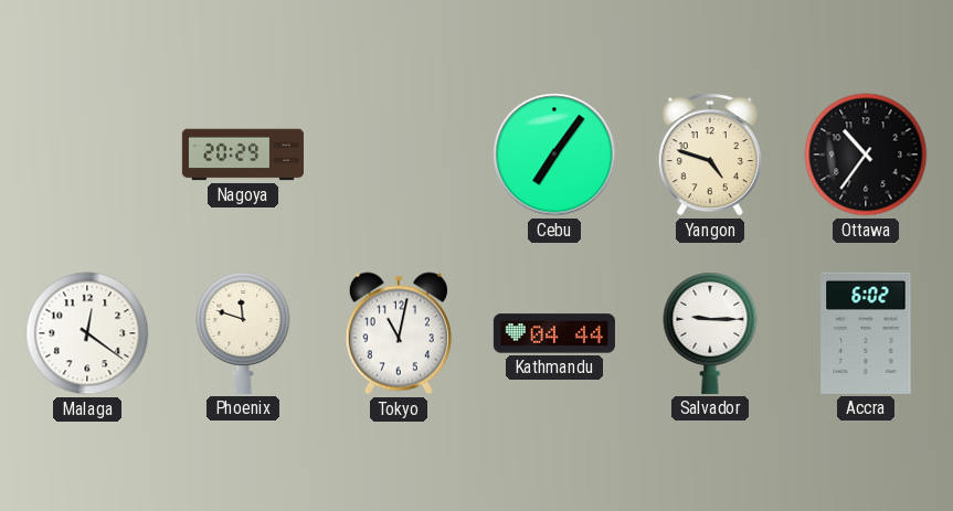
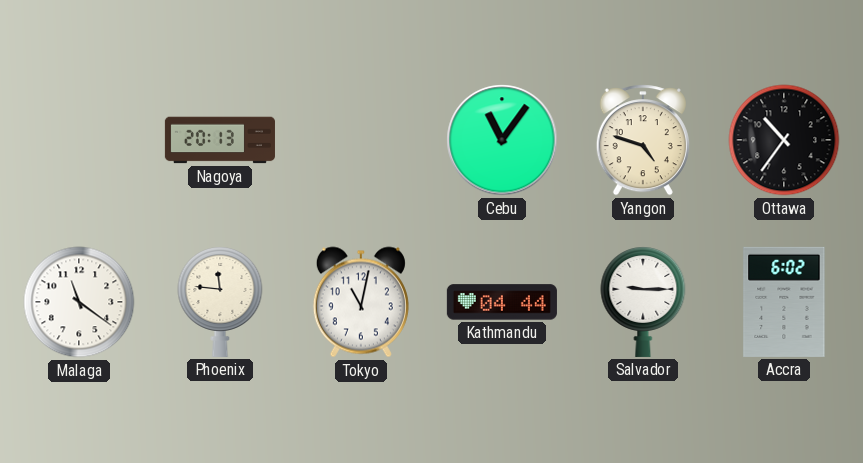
Nagoya: 20:29 -> 20:13 (220, 140)
Cebu: 7:06 -> 11:06 (502, 140)
Malaga: 12:21 -> 11:21 (79, 302)
Phoenix: 11:48 -> 11:46 (220, 302)
